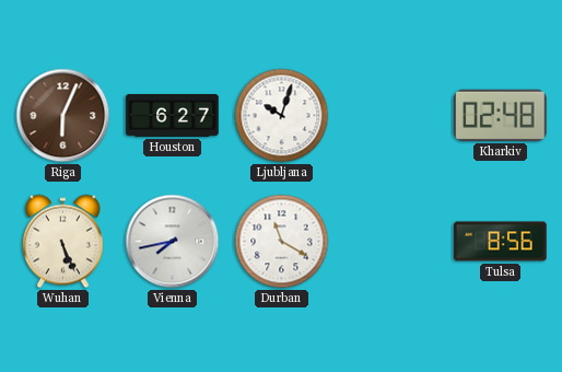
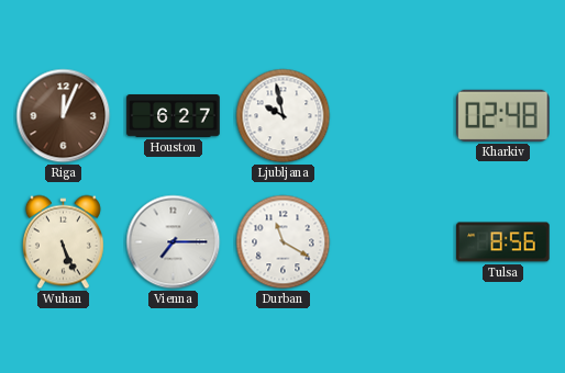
Riga: 6:04 -> 12:04 (64, 116)
Ljubljana: 10:03 -> 9:58 (284, 116)
Vienna: 7:43 -> 7:15 (174, 242)
